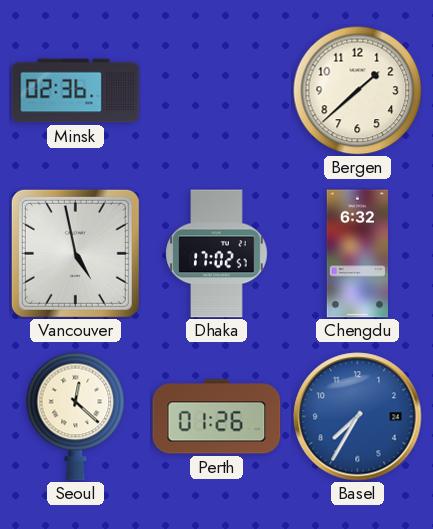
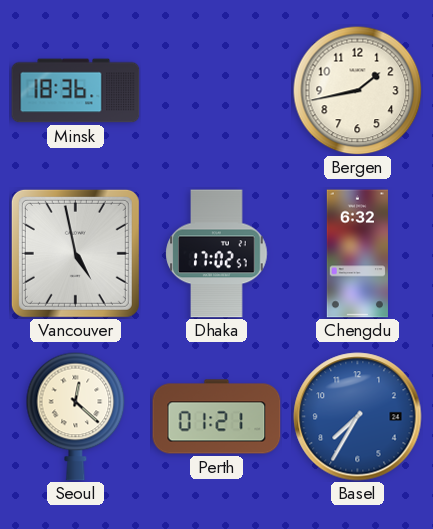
Minsk: 02:36 -> 18:36 (76, 91)
Bergen: 1:38 -> 1:43 (357, 90)
Perth: 01:26 -> 01:21 (217, 417)
